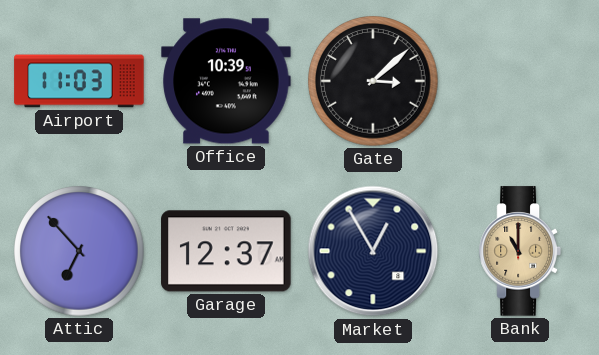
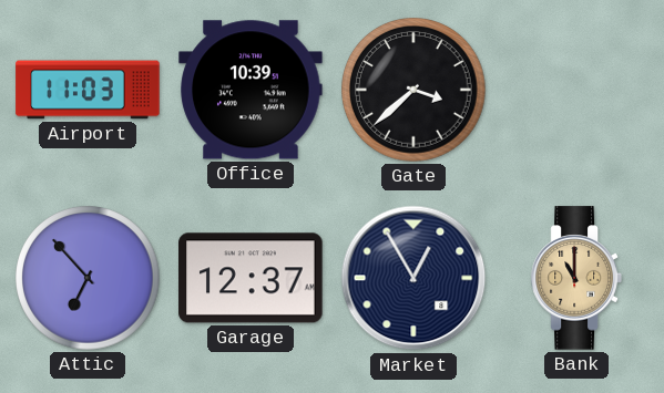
Gate: 3:08 -> 3:38 (413, 90)
